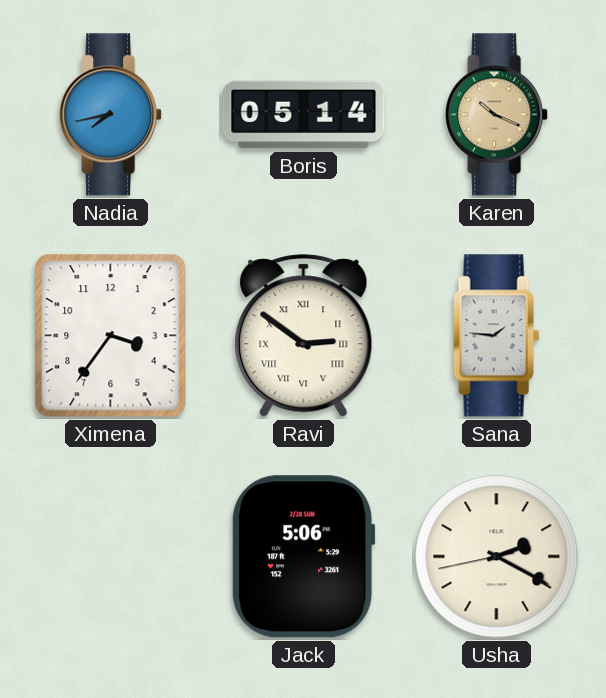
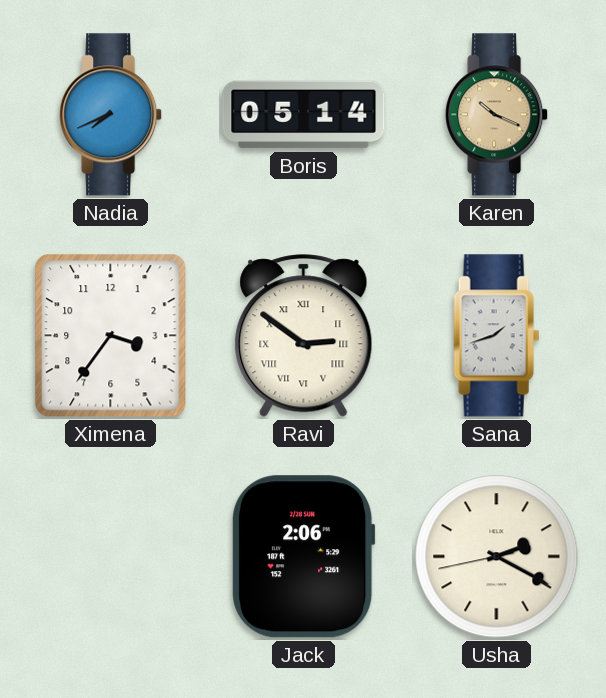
Nadia: 7:43 -> 7:41 (111, 115)
Sana: 1:46 -> 1:42 (497, 336)
Jack: 5:06 -> 2:06 (304, 557)
